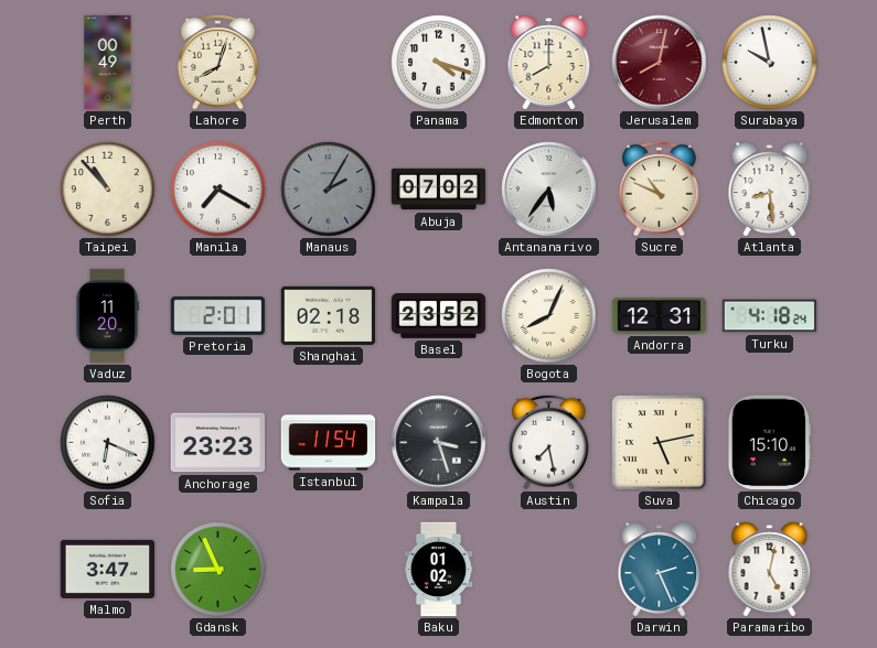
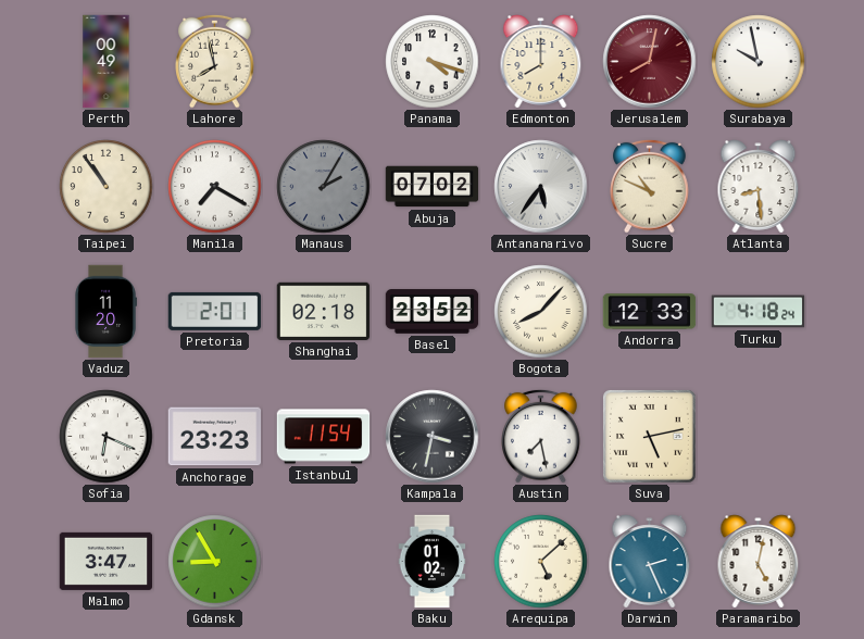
Lahore: 8:03 -> 7:58 (215, 61)
Taipei: 10:53 -> 10:54 (107, 187)
Bogota: 8:04 -> 8:07 (541, 312)
Andorra: 12:31 -> 12:33 (650, 312)
Kampala: 3:27 -> 3:32 (433, 437)
Chicago: 15:10 -> none (770, 443)
Gdansk: 8:56 -> 8:55 (215, 562)
Arequipa: none -> 5:08 (541, 562)
